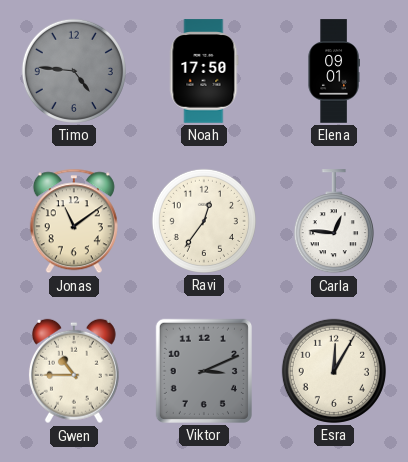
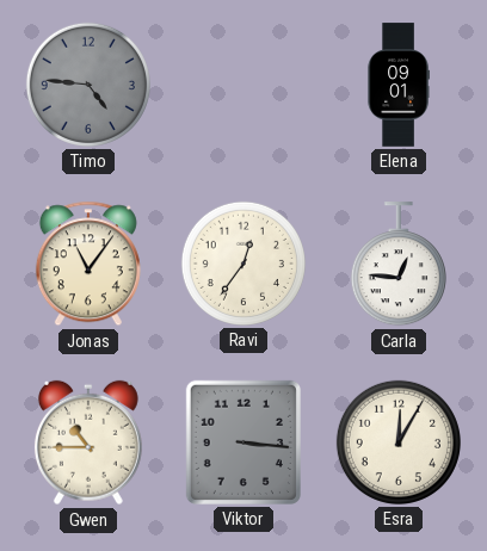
Noah: 17:50 -> none (204, 71)
Jonas: 11:09 -> 11:06 (88, 264)
Viktor: 3:11 -> 3:16 (243, 442)
